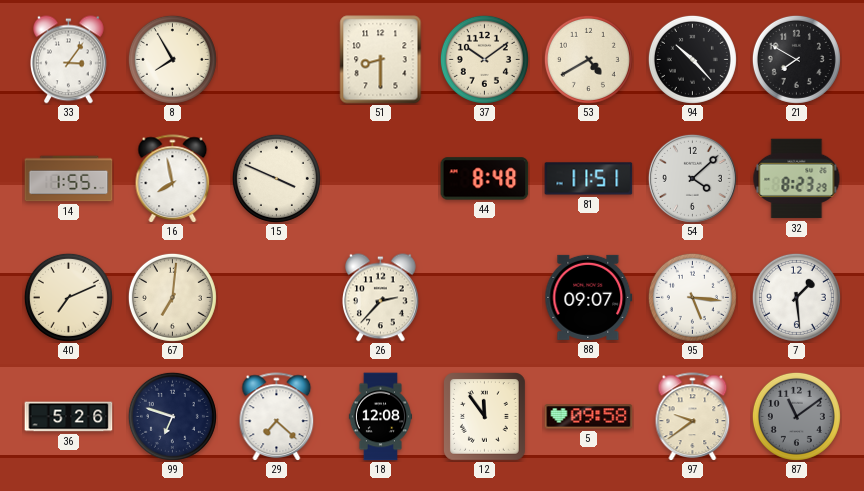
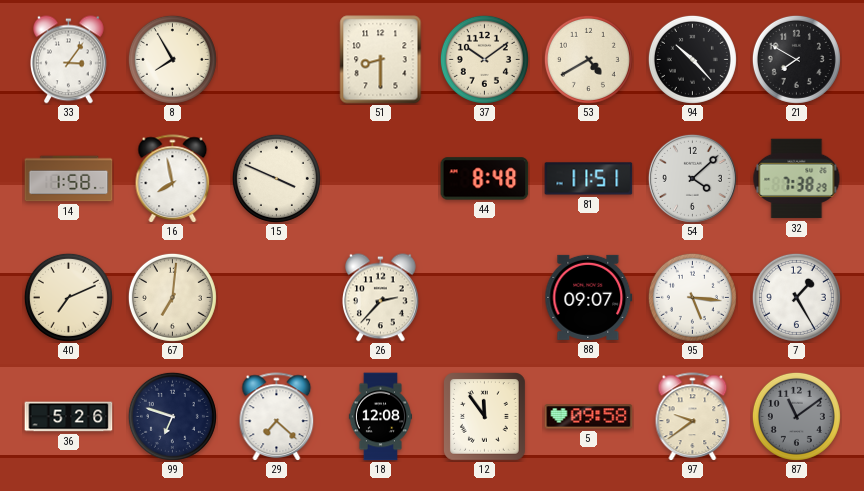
14: 1:55 -> 1:58 (69, 179)
32: 8:23 -> 7:38 (797, 179)
7: 1:29 -> 1:25 (796, 297)
